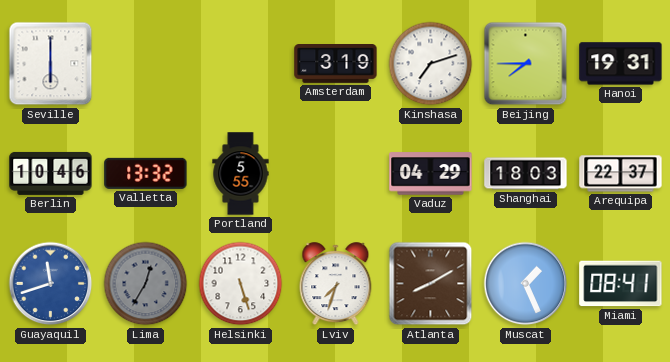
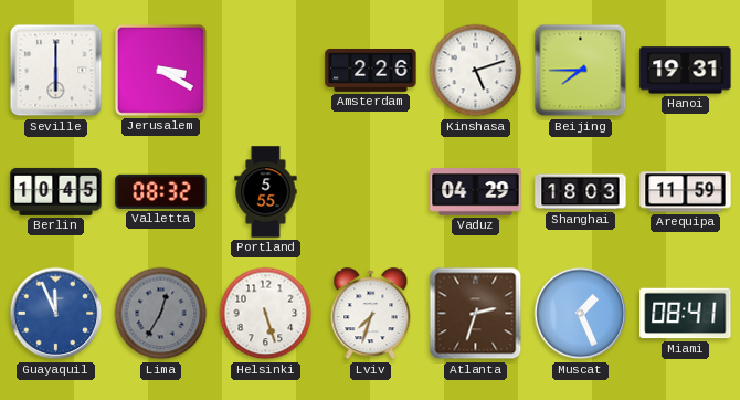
Jerusalem: none -> 3:20 (160, 70)
Amsterdam: 3:19 -> 2:26 (371, 71)
Kinshasa: 7:12 -> 5:12 (476, 71)
Berlin: 10:46 -> 10:45 (56, 191)
Valletta: 13:32 -> 08:32 (161, 191)
Arequipa: 22:37 -> 11:59 (686, 192)
Guayaquil: 11:42 -> 11:56 (56, 314)
Atlanta: 8:10 -> 2:33 (476, 314)
